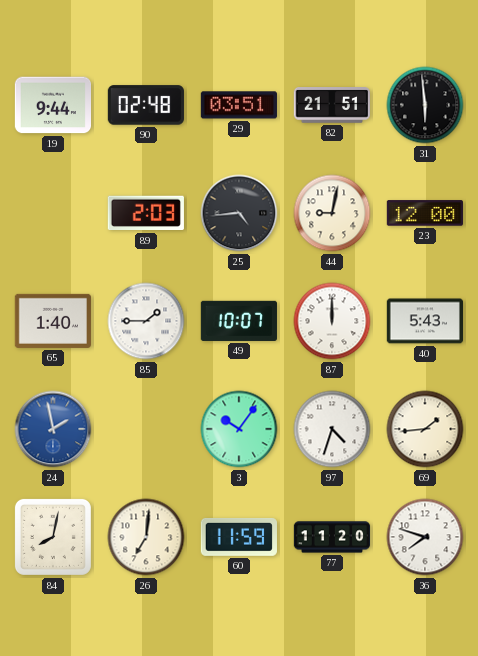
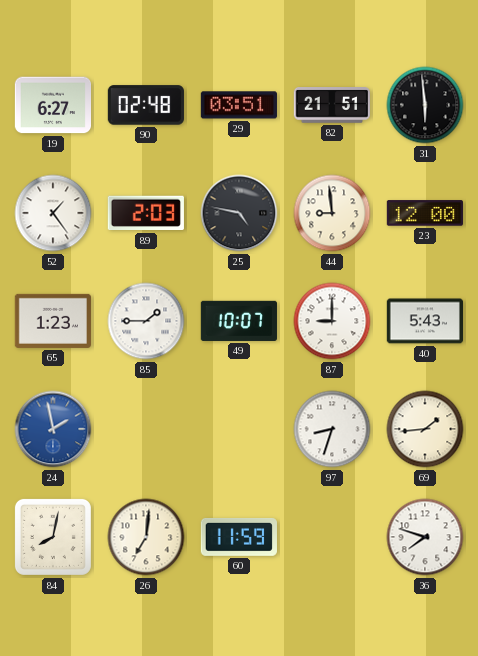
19: 9:44 -> 6:27 (52, 105)
52: none -> 1:24 (53, 213)
25: 4:44 -> 4:47 (239, 213)
44: 9:02 -> 8:59 (332, 213)
65: 1:40 -> 1:23 (52, 321)
87: 12:00 -> 9:00 (332, 321)
3: 10:06 -> none (239, 429)
97: 4:33 -> 8:33 (332, 429)
77: 11:20 -> none (332, 537)
